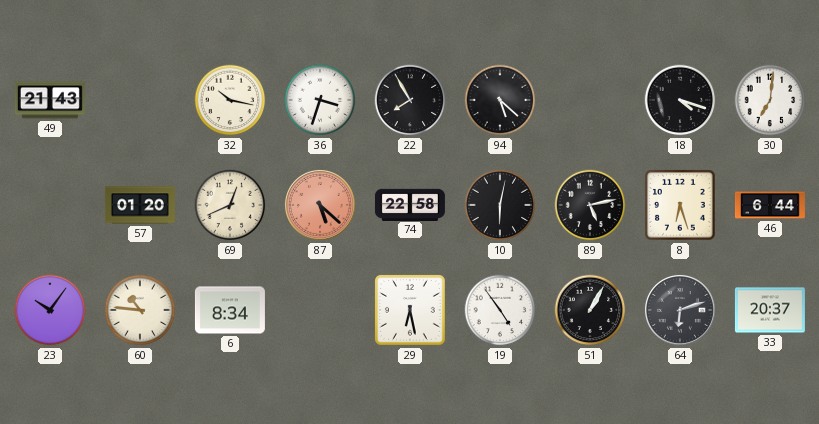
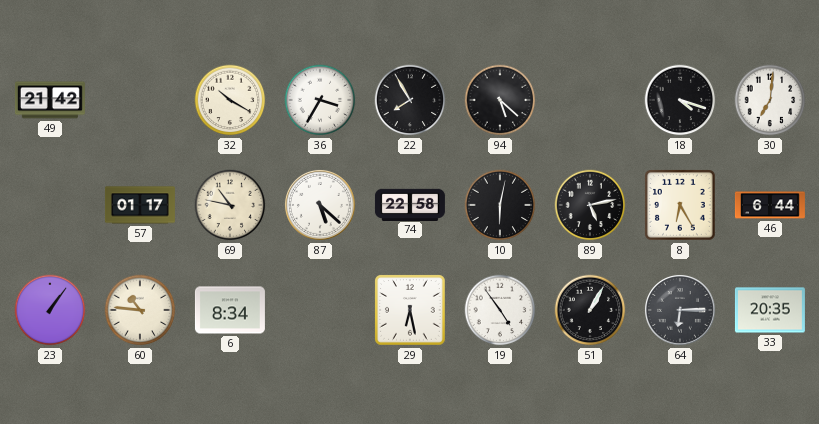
49: 21:43 -> 21:42 (50, 100)
32: 10:17 -> 10:20 (230, 100)
36: 3:33 -> 3:35 (320, 100)
57: 01:20 -> 01:17 (140, 205)
69: 12:41 -> 10:47 (230, 205)
87 dial: salmon -> white (320, 205)
8: 6:27 -> 6:25 (681, 206)
23: 10:06 -> 1:06 (50, 310)
64: 6:12 -> 6:15 (680, 310)
33: 20:37 -> 20:35 (770, 310)
